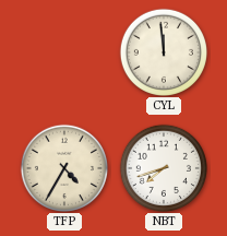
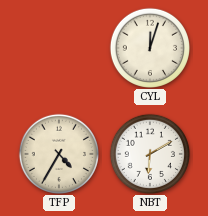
CYL: 11:59 -> 12:03 (149, 47)
NBT: 7:42 -> 6:10 (149, 153)
